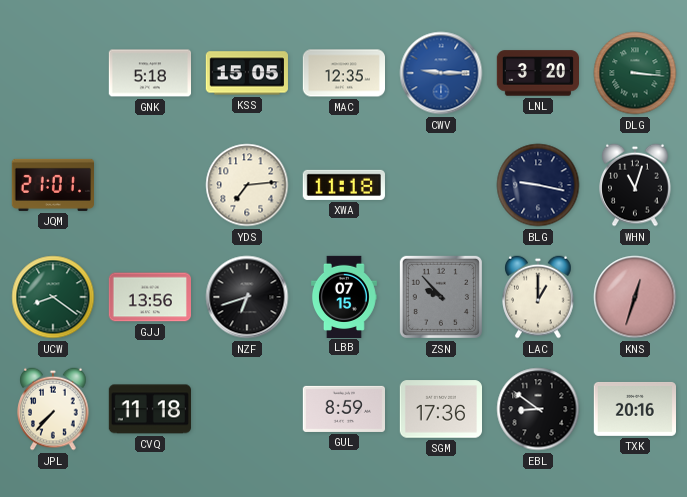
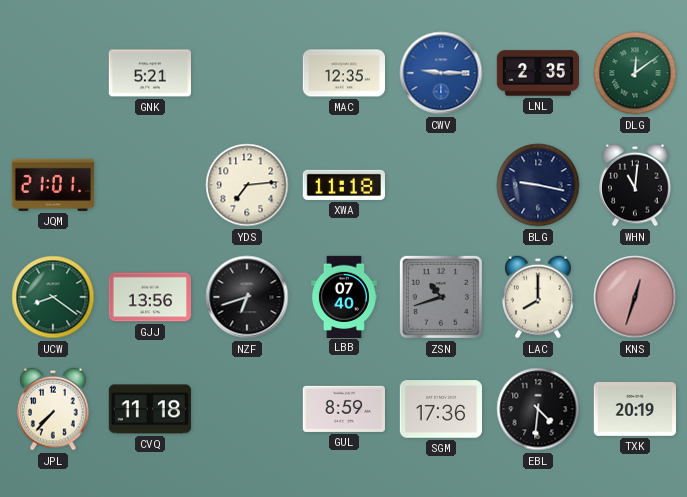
GNK: 5:18 -> 5:21 (149, 73)
KSS: 15:05 -> none (247, 73)
LNL: 3:20 -> 2:35 (537, 73)
DLG: 3:16 -> 12:09 (635, 73)
WHN: 11:03 -> 11:01 (635, 185)
LBB: 07:15 -> 07:40 (344, 296)
ZSN: 9:53 -> 10:42 (441, 297)
LAC: 1:00 -> 8:00 (538, 297)
EBL: 8:51 -> 4:31 (538, 409)
TXK: 20:16 -> 20:19 (634, 409)
